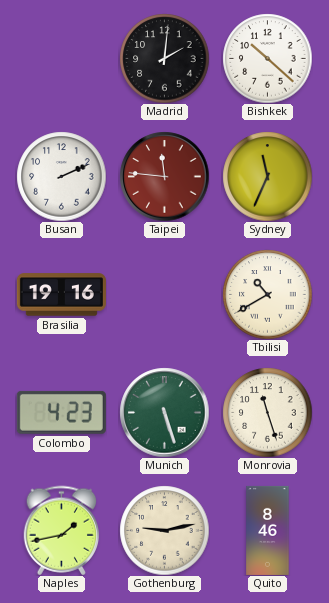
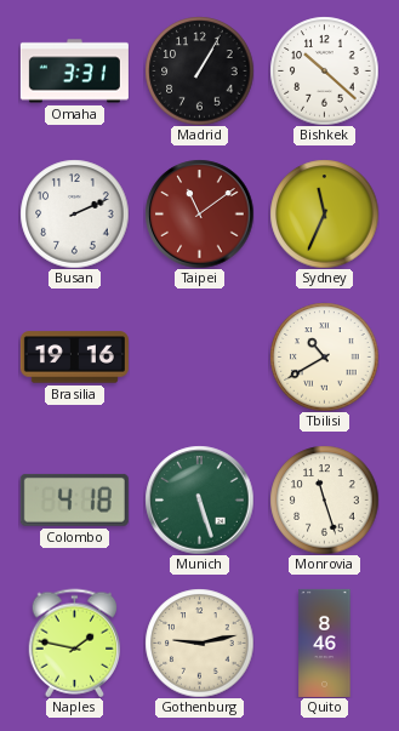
Omaha: none -> 3:31 (74, 72)
Madrid: 2:01 -> 1:05 (199, 70)
Taipei: 11:46 -> 11:09 (199, 213)
Colombo: 4:23 -> 4:18 (74, 499)
Naples: 1:43 -> 1:47 (75, 643)
